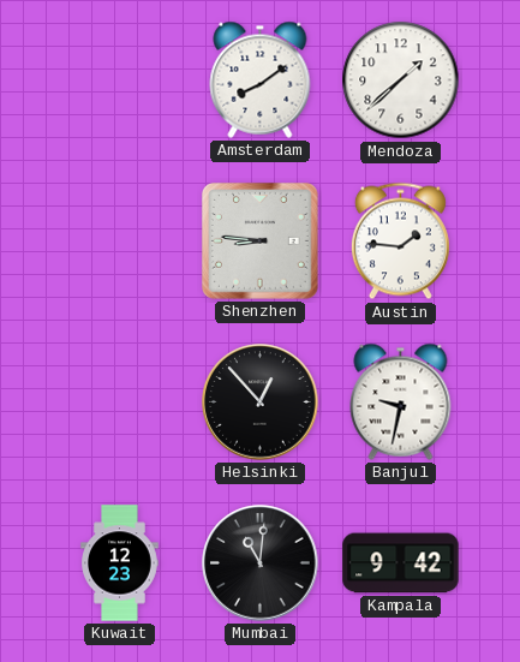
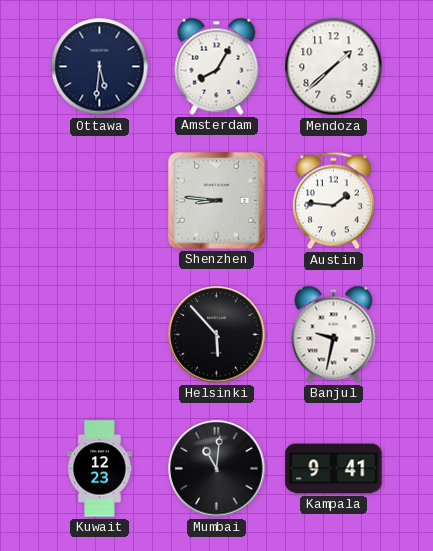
Ottawa: none -> 5:31 (100, 67)
Amsterdam: 8:09 -> 8:05 (217, 66)
Helsinki: 12:53 -> 5:53 (217, 335)
Kampala: 9:42 -> 9:41 (334, 469)
